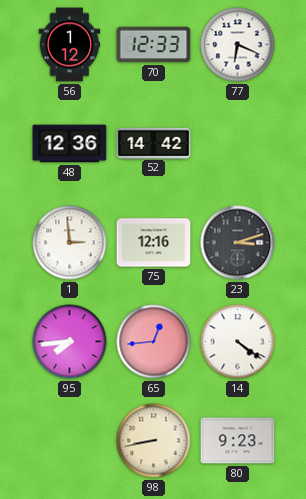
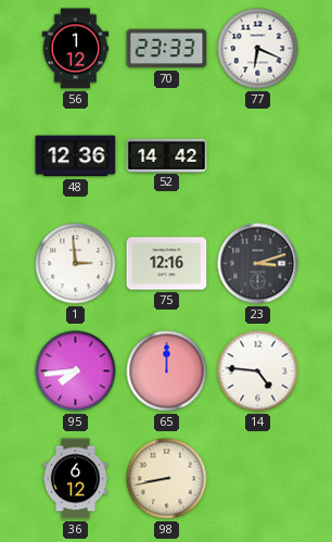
70: 12:33 -> 23:33 (167, 49)
65: 12:44 -> 12:00 (167, 371)
14: 4:21 -> 4:46 (258, 371)
36: none -> 6:12 (76, 479)
80: 9:23 -> none (238, 441)
